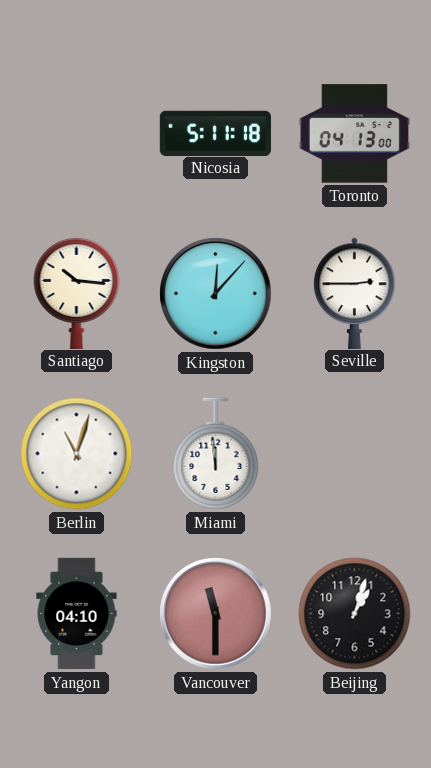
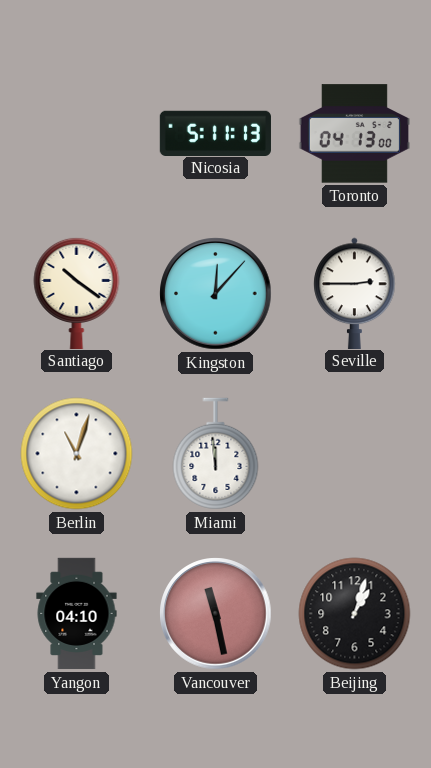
Nicosia: 5:11:18 -> 5:11:13 (215, 133)
Santiago: 10:16 -> 10:21 (77, 292)
Vancouver: 11:30 -> 11:28 (216, 614)
